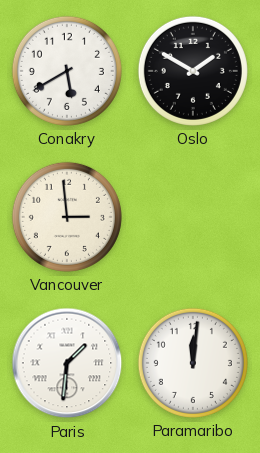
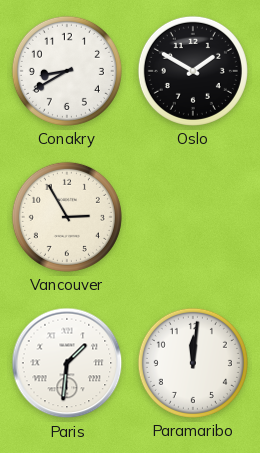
Conakry: 5:40 -> 8:40 (67, 71)
Vancouver: 2:59 -> 2:55 (67, 217)
